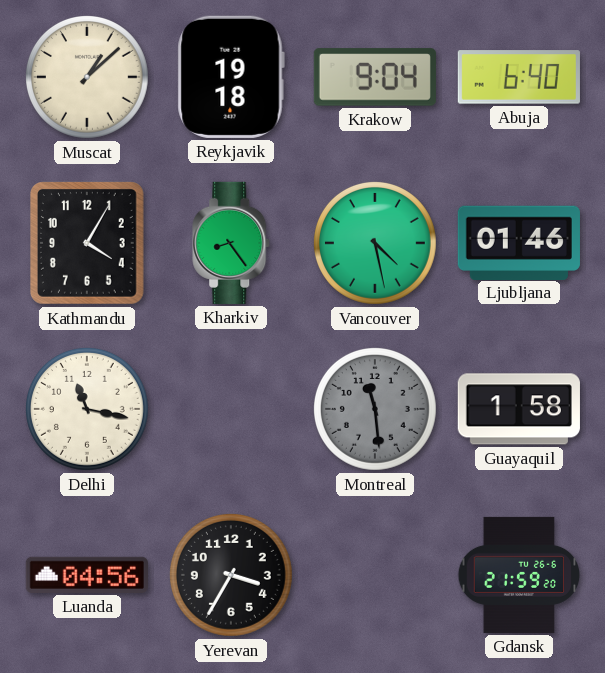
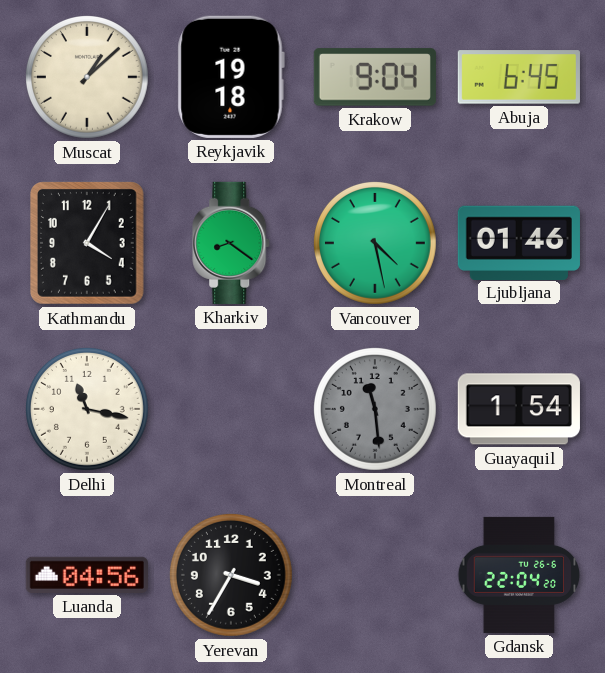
Abuja: 6:40 -> 6:45 (519, 77)
Kharkiv: 8:24 -> 8:21 (232, 243)
Guayaquil: 1:58 -> 1:54 (519, 409)
Gdansk: 21:59 -> 22:04 (519, 575)
